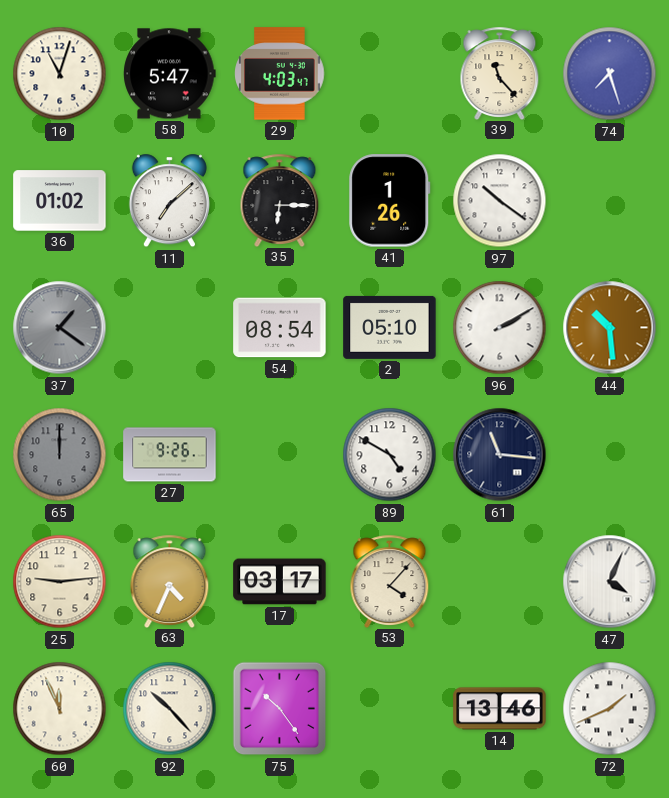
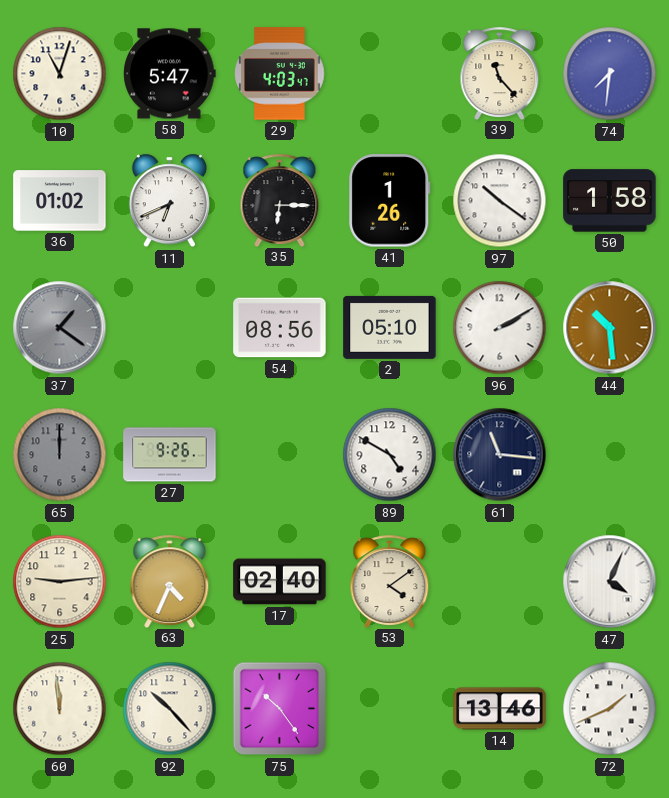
74: 7:27 -> 7:31 (610, 74)
11: 7:08 -> 6:41 (169, 201)
50: none -> 1:58 (610, 201)
54: 08:54 -> 08:56 (280, 328)
17: 03:17 -> 02:40 (280, 582)
53: 4:07 -> 4:09 (390, 581)
60: 11:56 -> 11:59 (60, 709)
